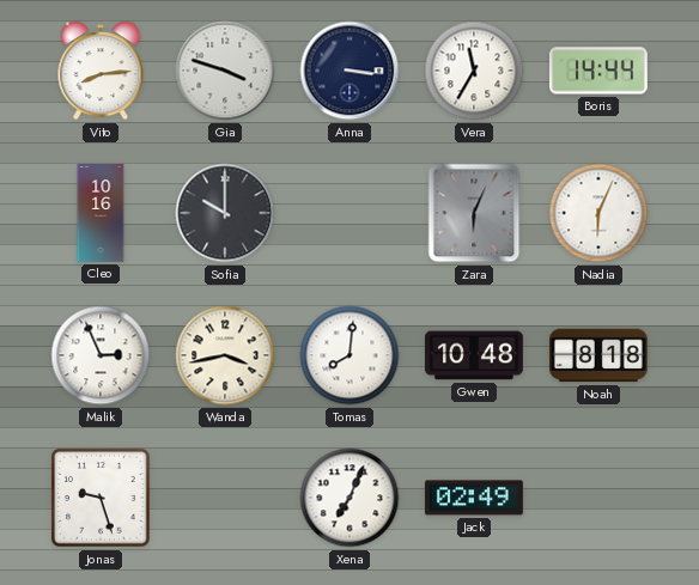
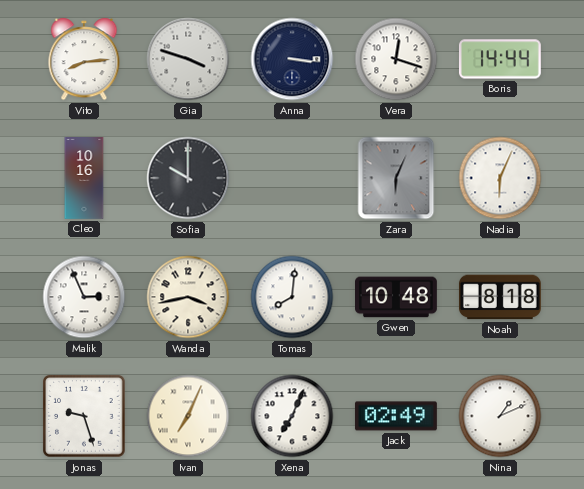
Vera: 11:35 -> 12:18 (396, 59)
Ivan: none -> 7:04 (188, 416)
Nina: none -> 1:11 (500, 416)
